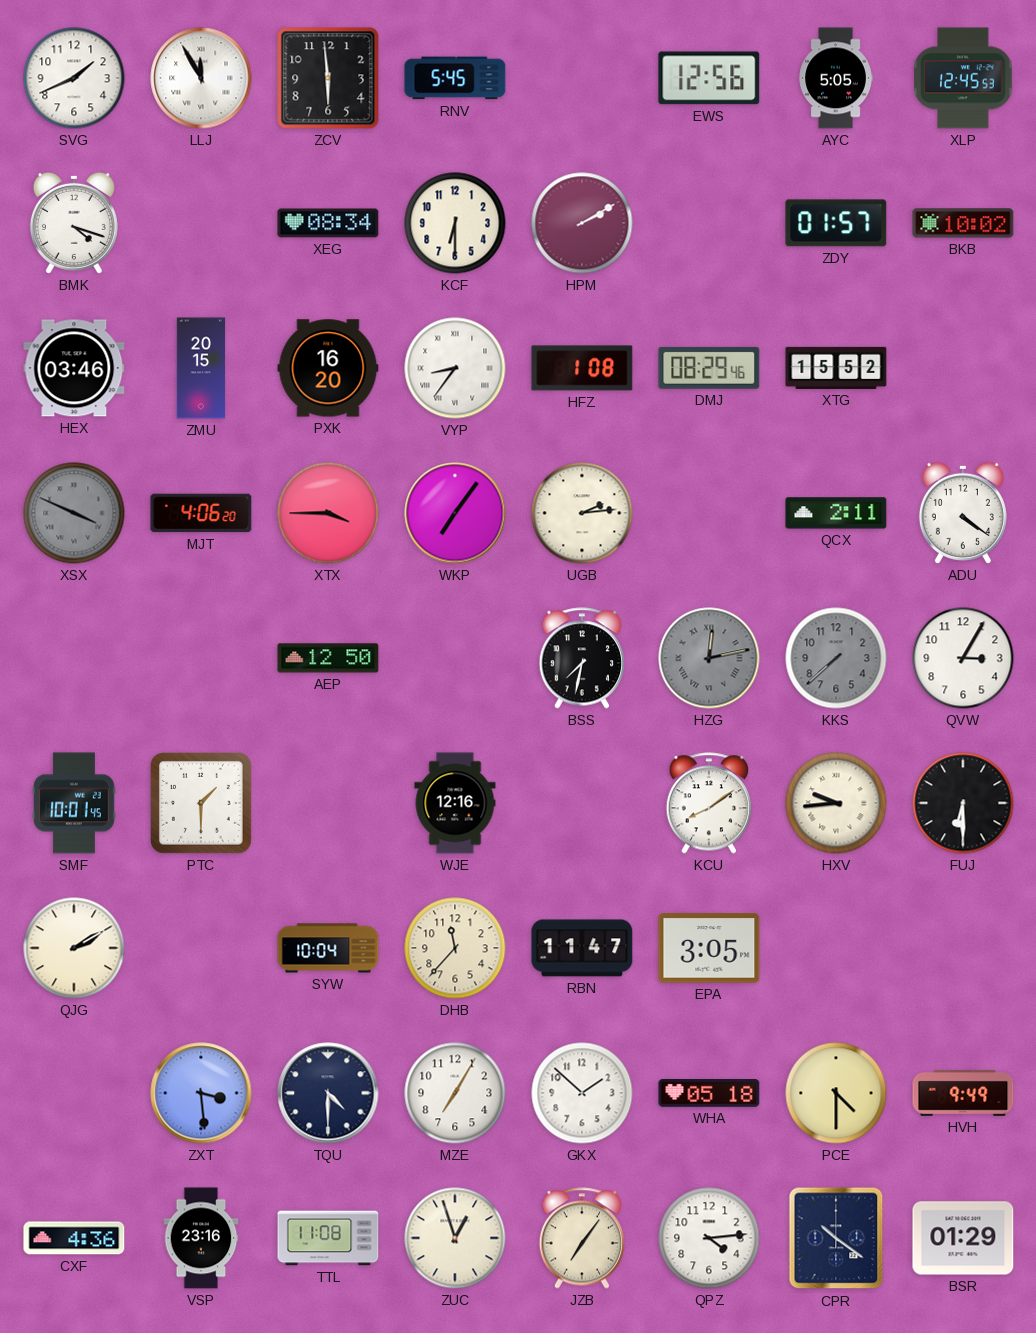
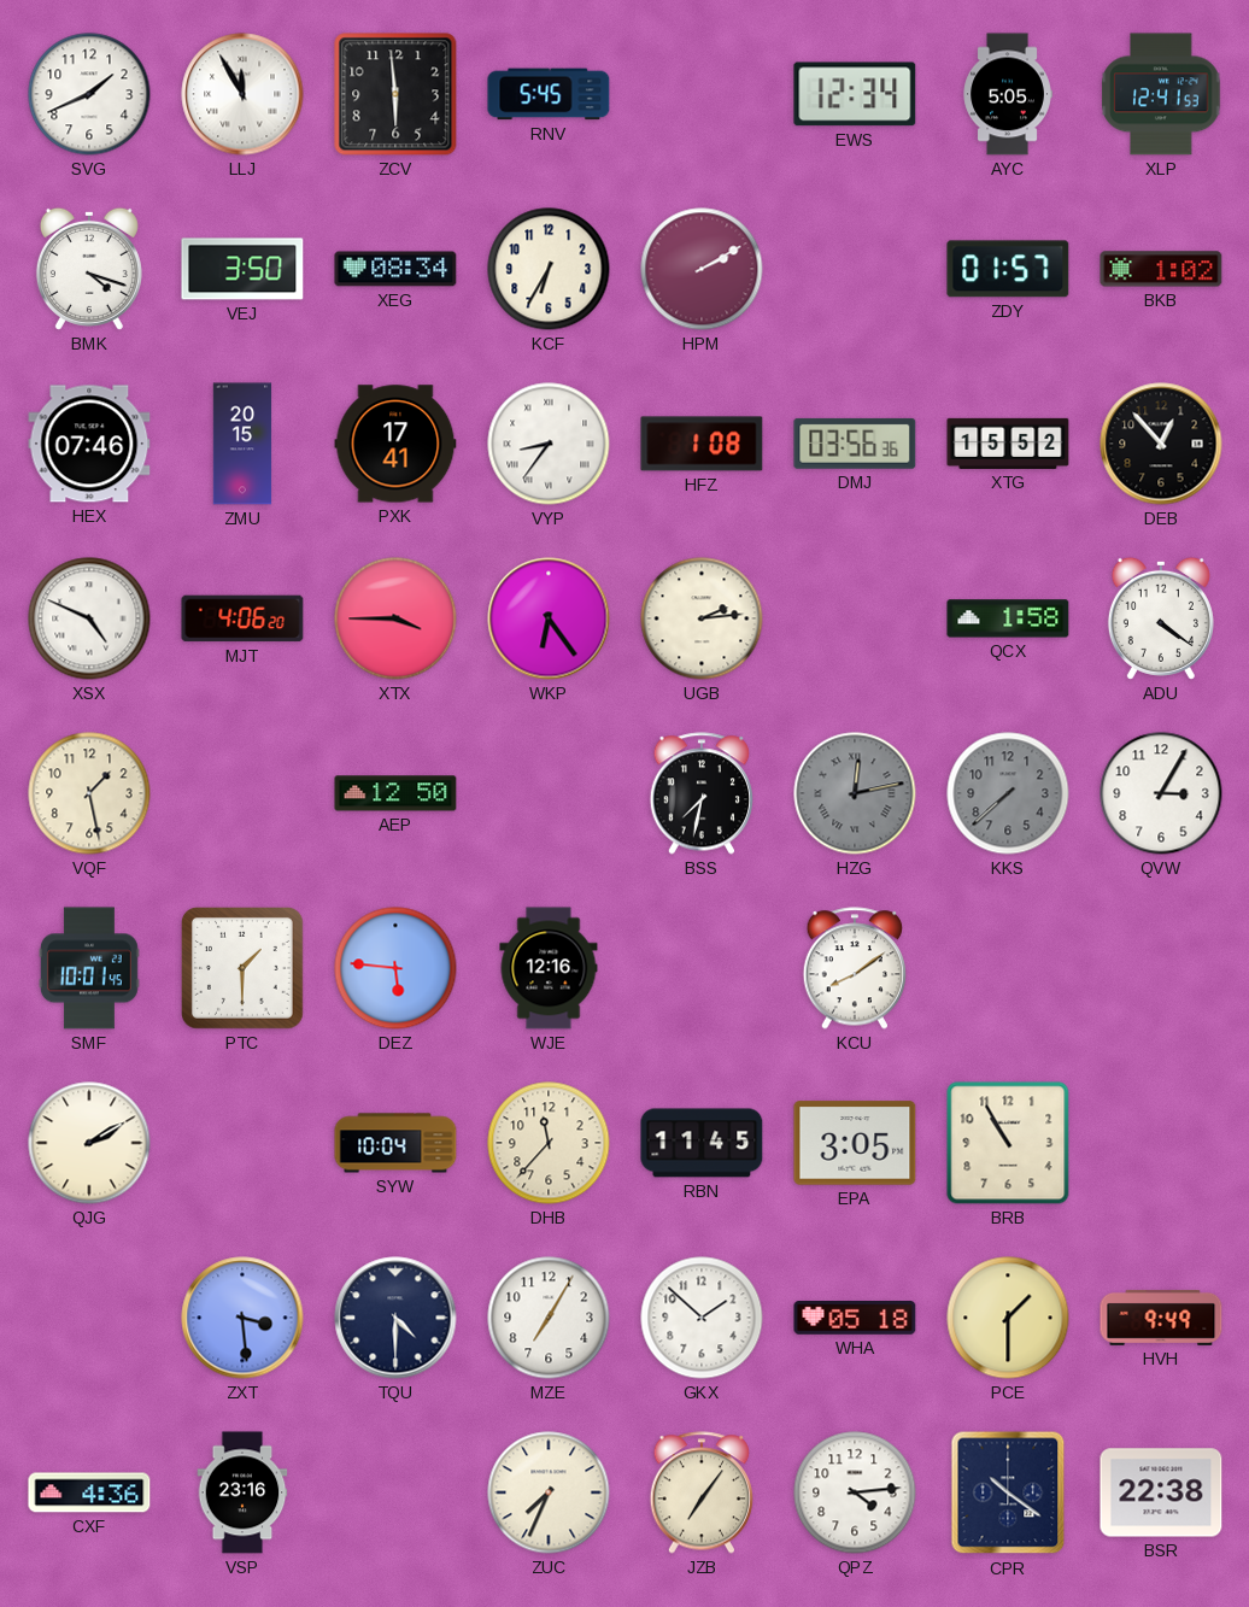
EWS: 12:56 -> 12:34 (855, 94)
XLP: 12:45 -> 12:41 (1161, 94)
VEJ: none -> 3:50 (242, 269)
KCF: 6:30 -> 6:35 (549, 269)
BKB: 10:02 -> 1:02 (1161, 269)
HEX: 03:46 -> 07:46 (89, 444)
PXK: 16:20 -> 17:41 (395, 444)
DMJ: 08:29 -> 03:56 (855, 444)
DEB: none -> 12:53 (1161, 444)
XSX: 3:49 -> 4:49 (89, 618)
XSX dial: grey -> white (89, 618)
WKP: 7:06 -> 6:24 (549, 618)
QCX: 2:11 -> 1:58 (1008, 618)
VQF: none -> 1:28 (89, 793)
DEZ: none -> 5:46 (395, 968)
HXV: 9:44 -> none (836, 803)
FUJ: 6:30 -> none (963, 803)
RBN: 11:47 -> 11:45 (702, 1143)
BRB: none -> 10:55 (1008, 1143)
PCE: 4:30 -> 1:30 (1008, 1318)
TTL: 11:08 -> none (328, 1238)
ZUC: 12:57 -> 7:34 (549, 1492)
BSR: 01:29 -> 22:38 (1161, 1492)
